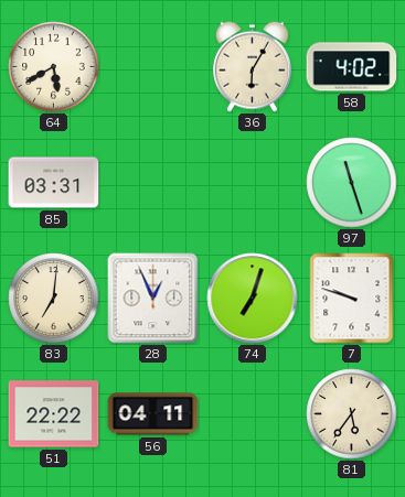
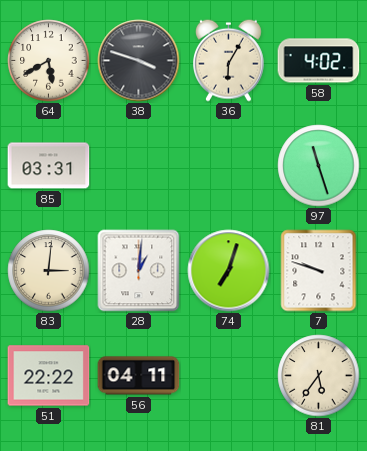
38: none -> 3:48 (139, 61)
83: 7:01 -> 3:01 (49, 271)
28: 12:56 -> 1:01 (139, 271)
